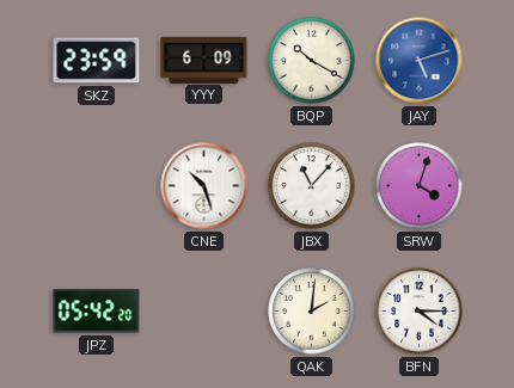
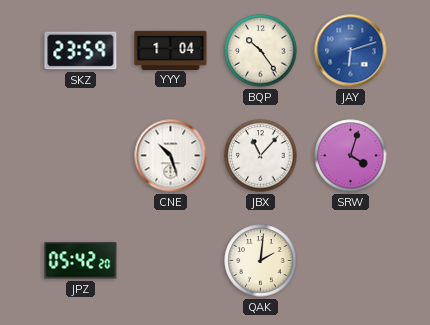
YYY: 6:09 -> 1:04 (171, 50)
BQP: 10:20 -> 10:24 (261, 51)
JAY: 5:12 -> 6:12 (351, 51)
BFN: 4:15 -> none (420, 312)
